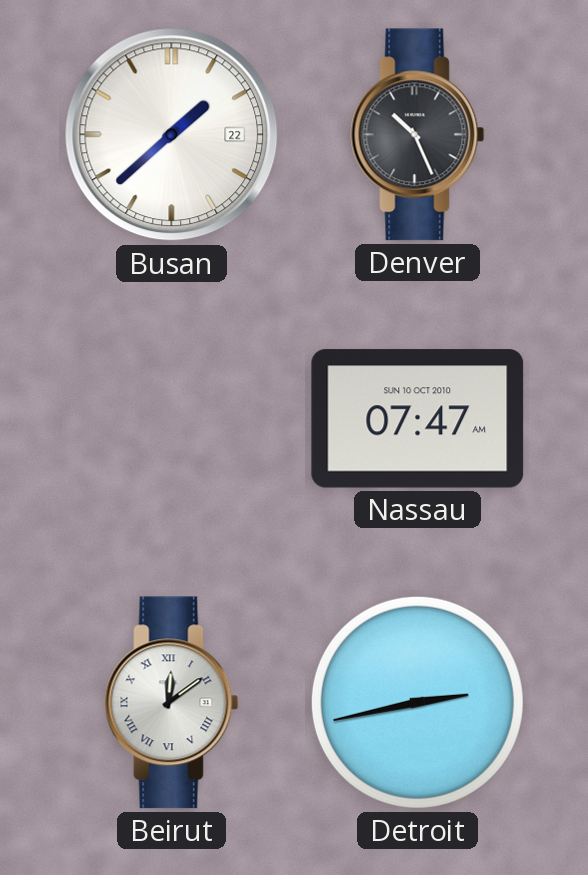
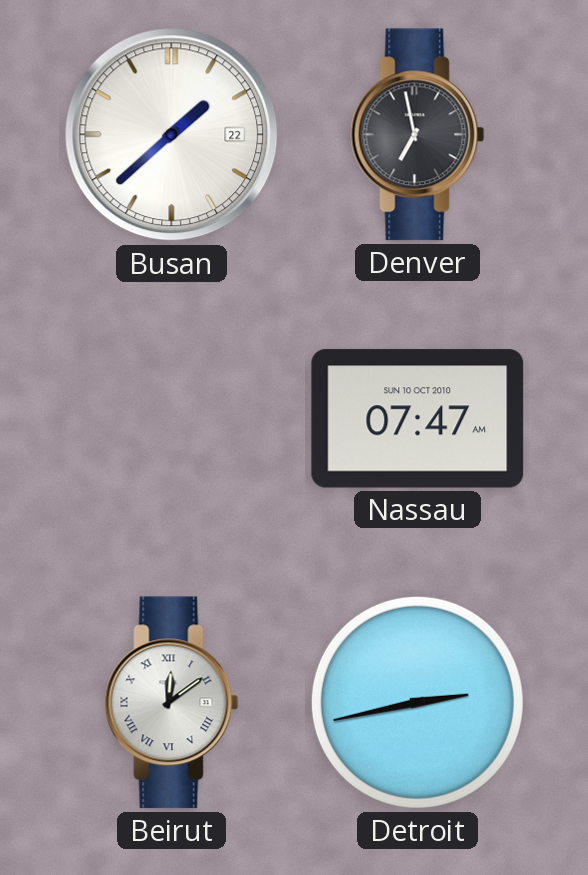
Denver: 10:26 -> 6:58 (418, 135)
